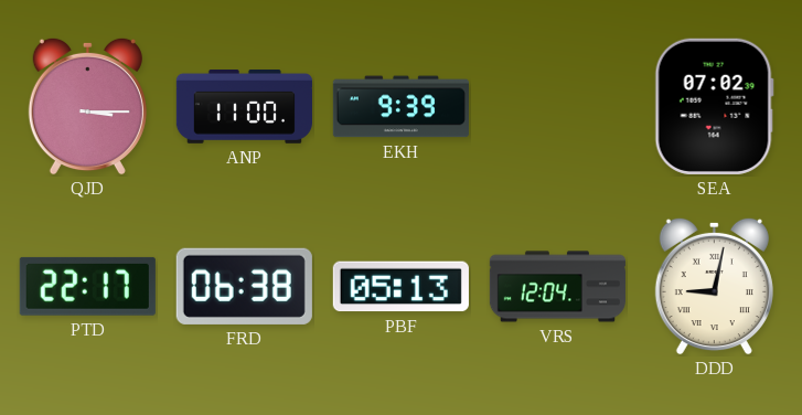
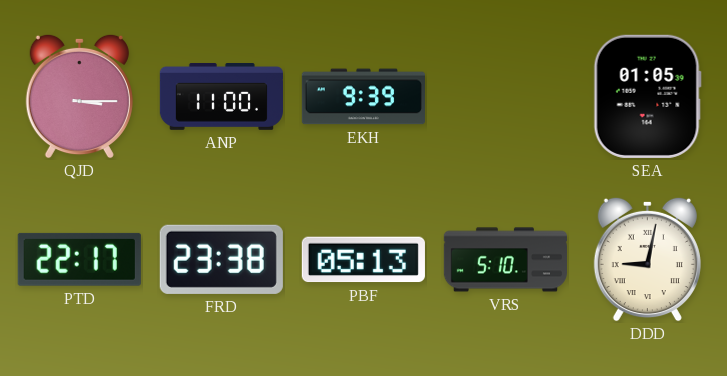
SEA: 07:02 -> 01:05 (647, 96)
FRD: 06:38 -> 23:38 (221, 259)
VRS: 12:04 -> 5:10 (505, 260)
